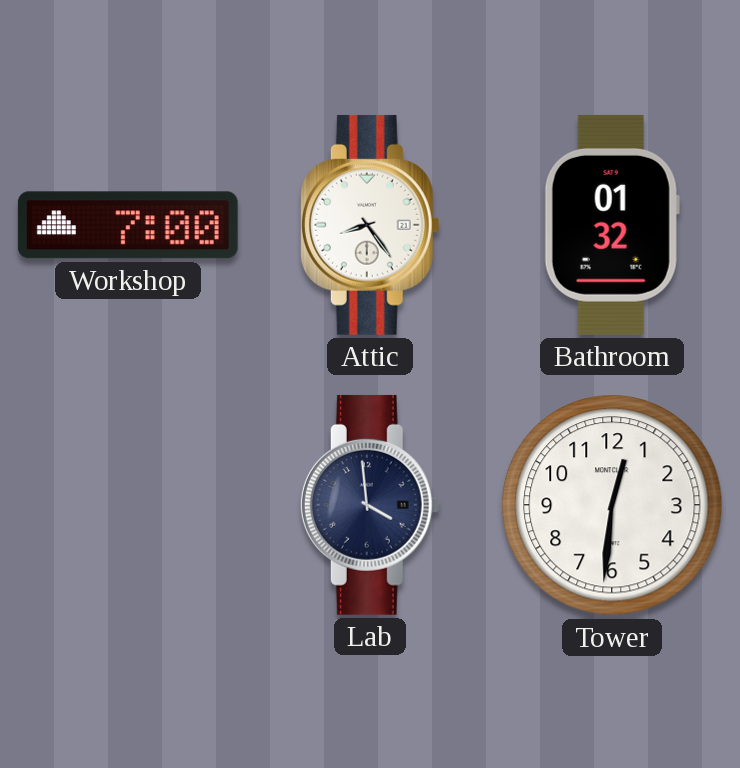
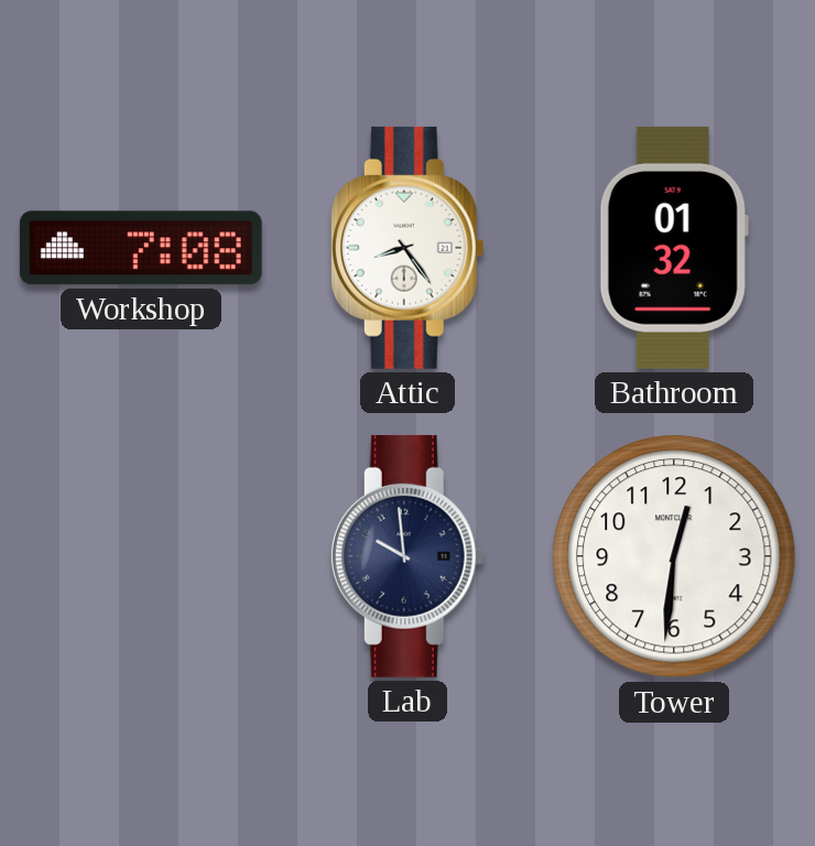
Workshop: 7:00 -> 7:08 (141, 248)
Lab: 3:59 -> 9:59 (407, 556)
